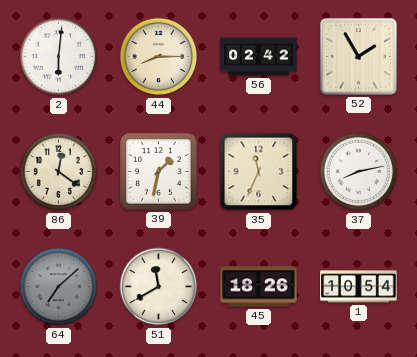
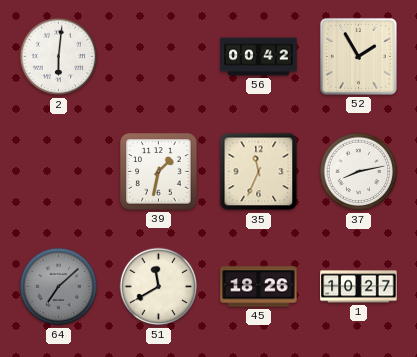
44: 8:15 -> none (159, 57)
56: 02:42 -> 00:42 (259, 57)
86: 12:21 -> none (59, 172)
1: 10:54 -> 10:27 (359, 287)
